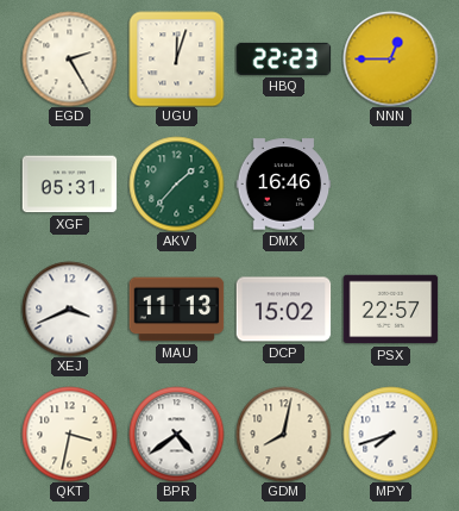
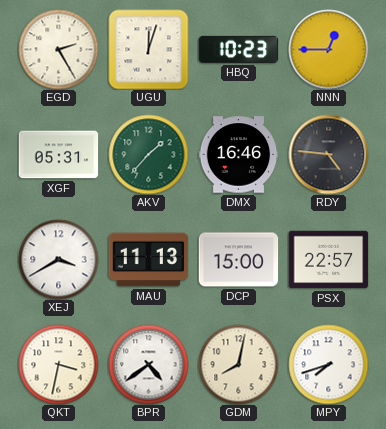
HBQ: 22:23 -> 10:23 (238, 49)
RDY: none -> 4:46 (328, 154)
XEJ: 3:41 -> 3:40 (58, 259)
DCP: 15:02 -> 15:00 (238, 260)
